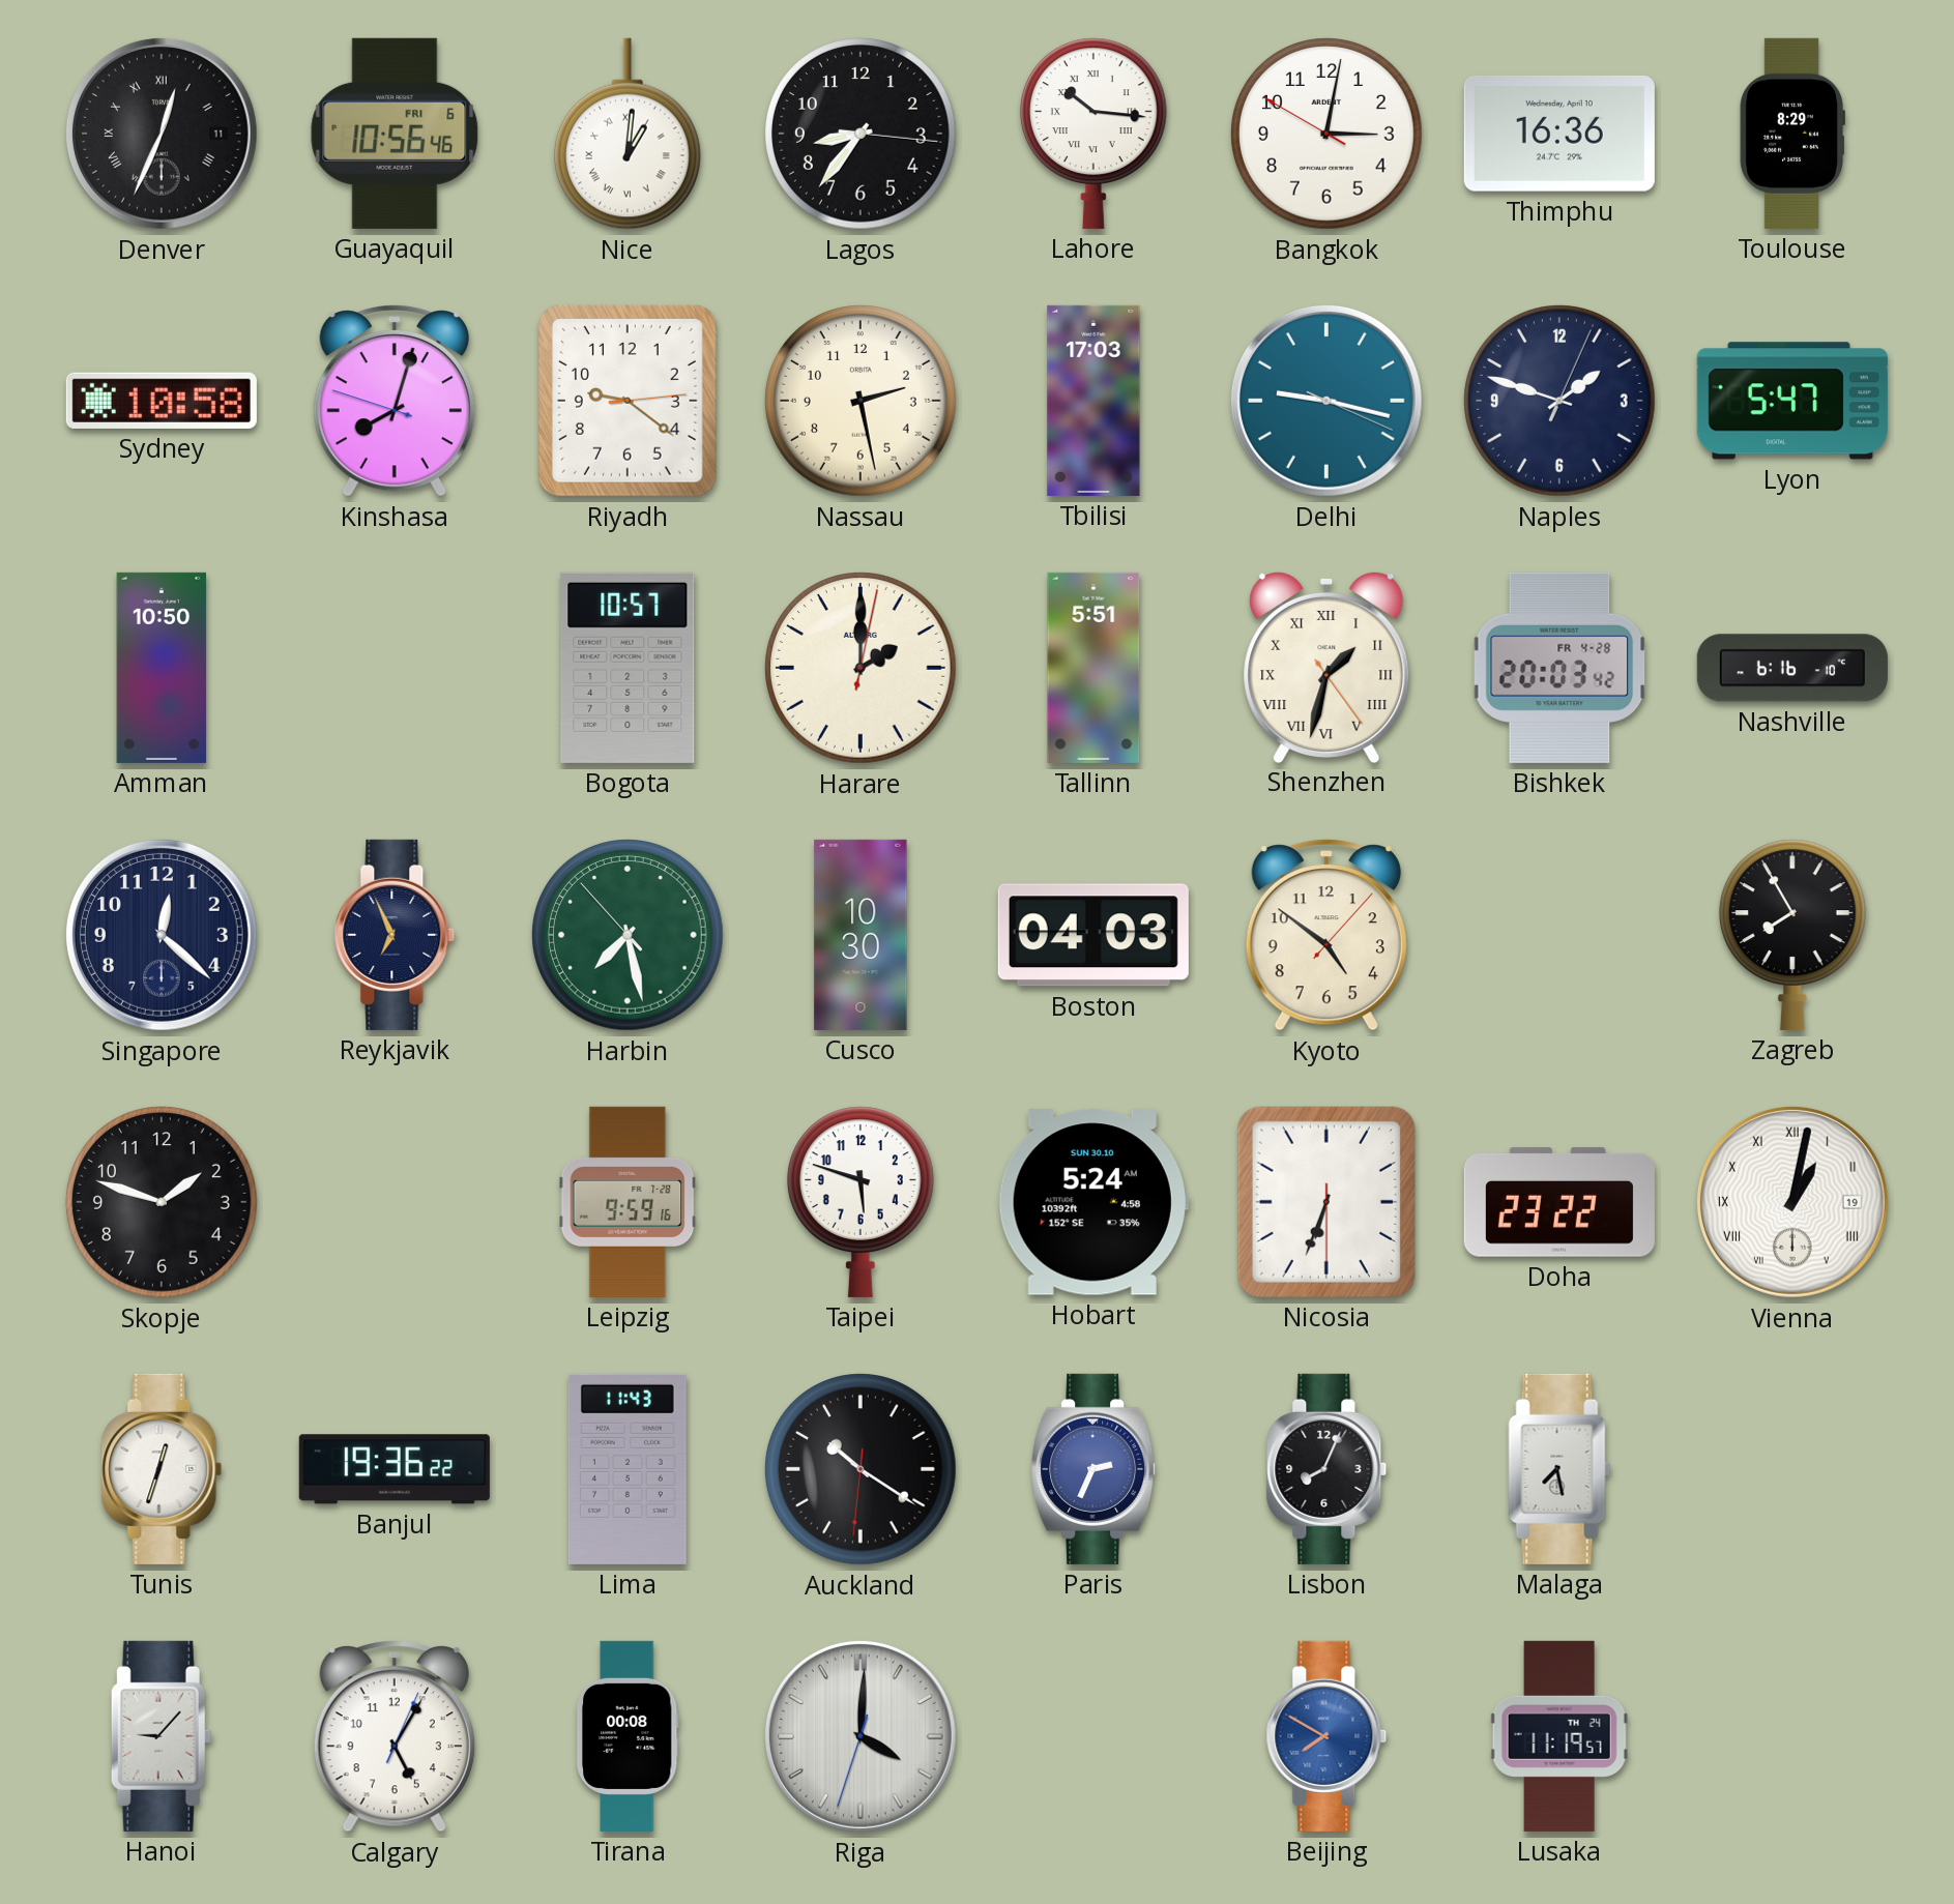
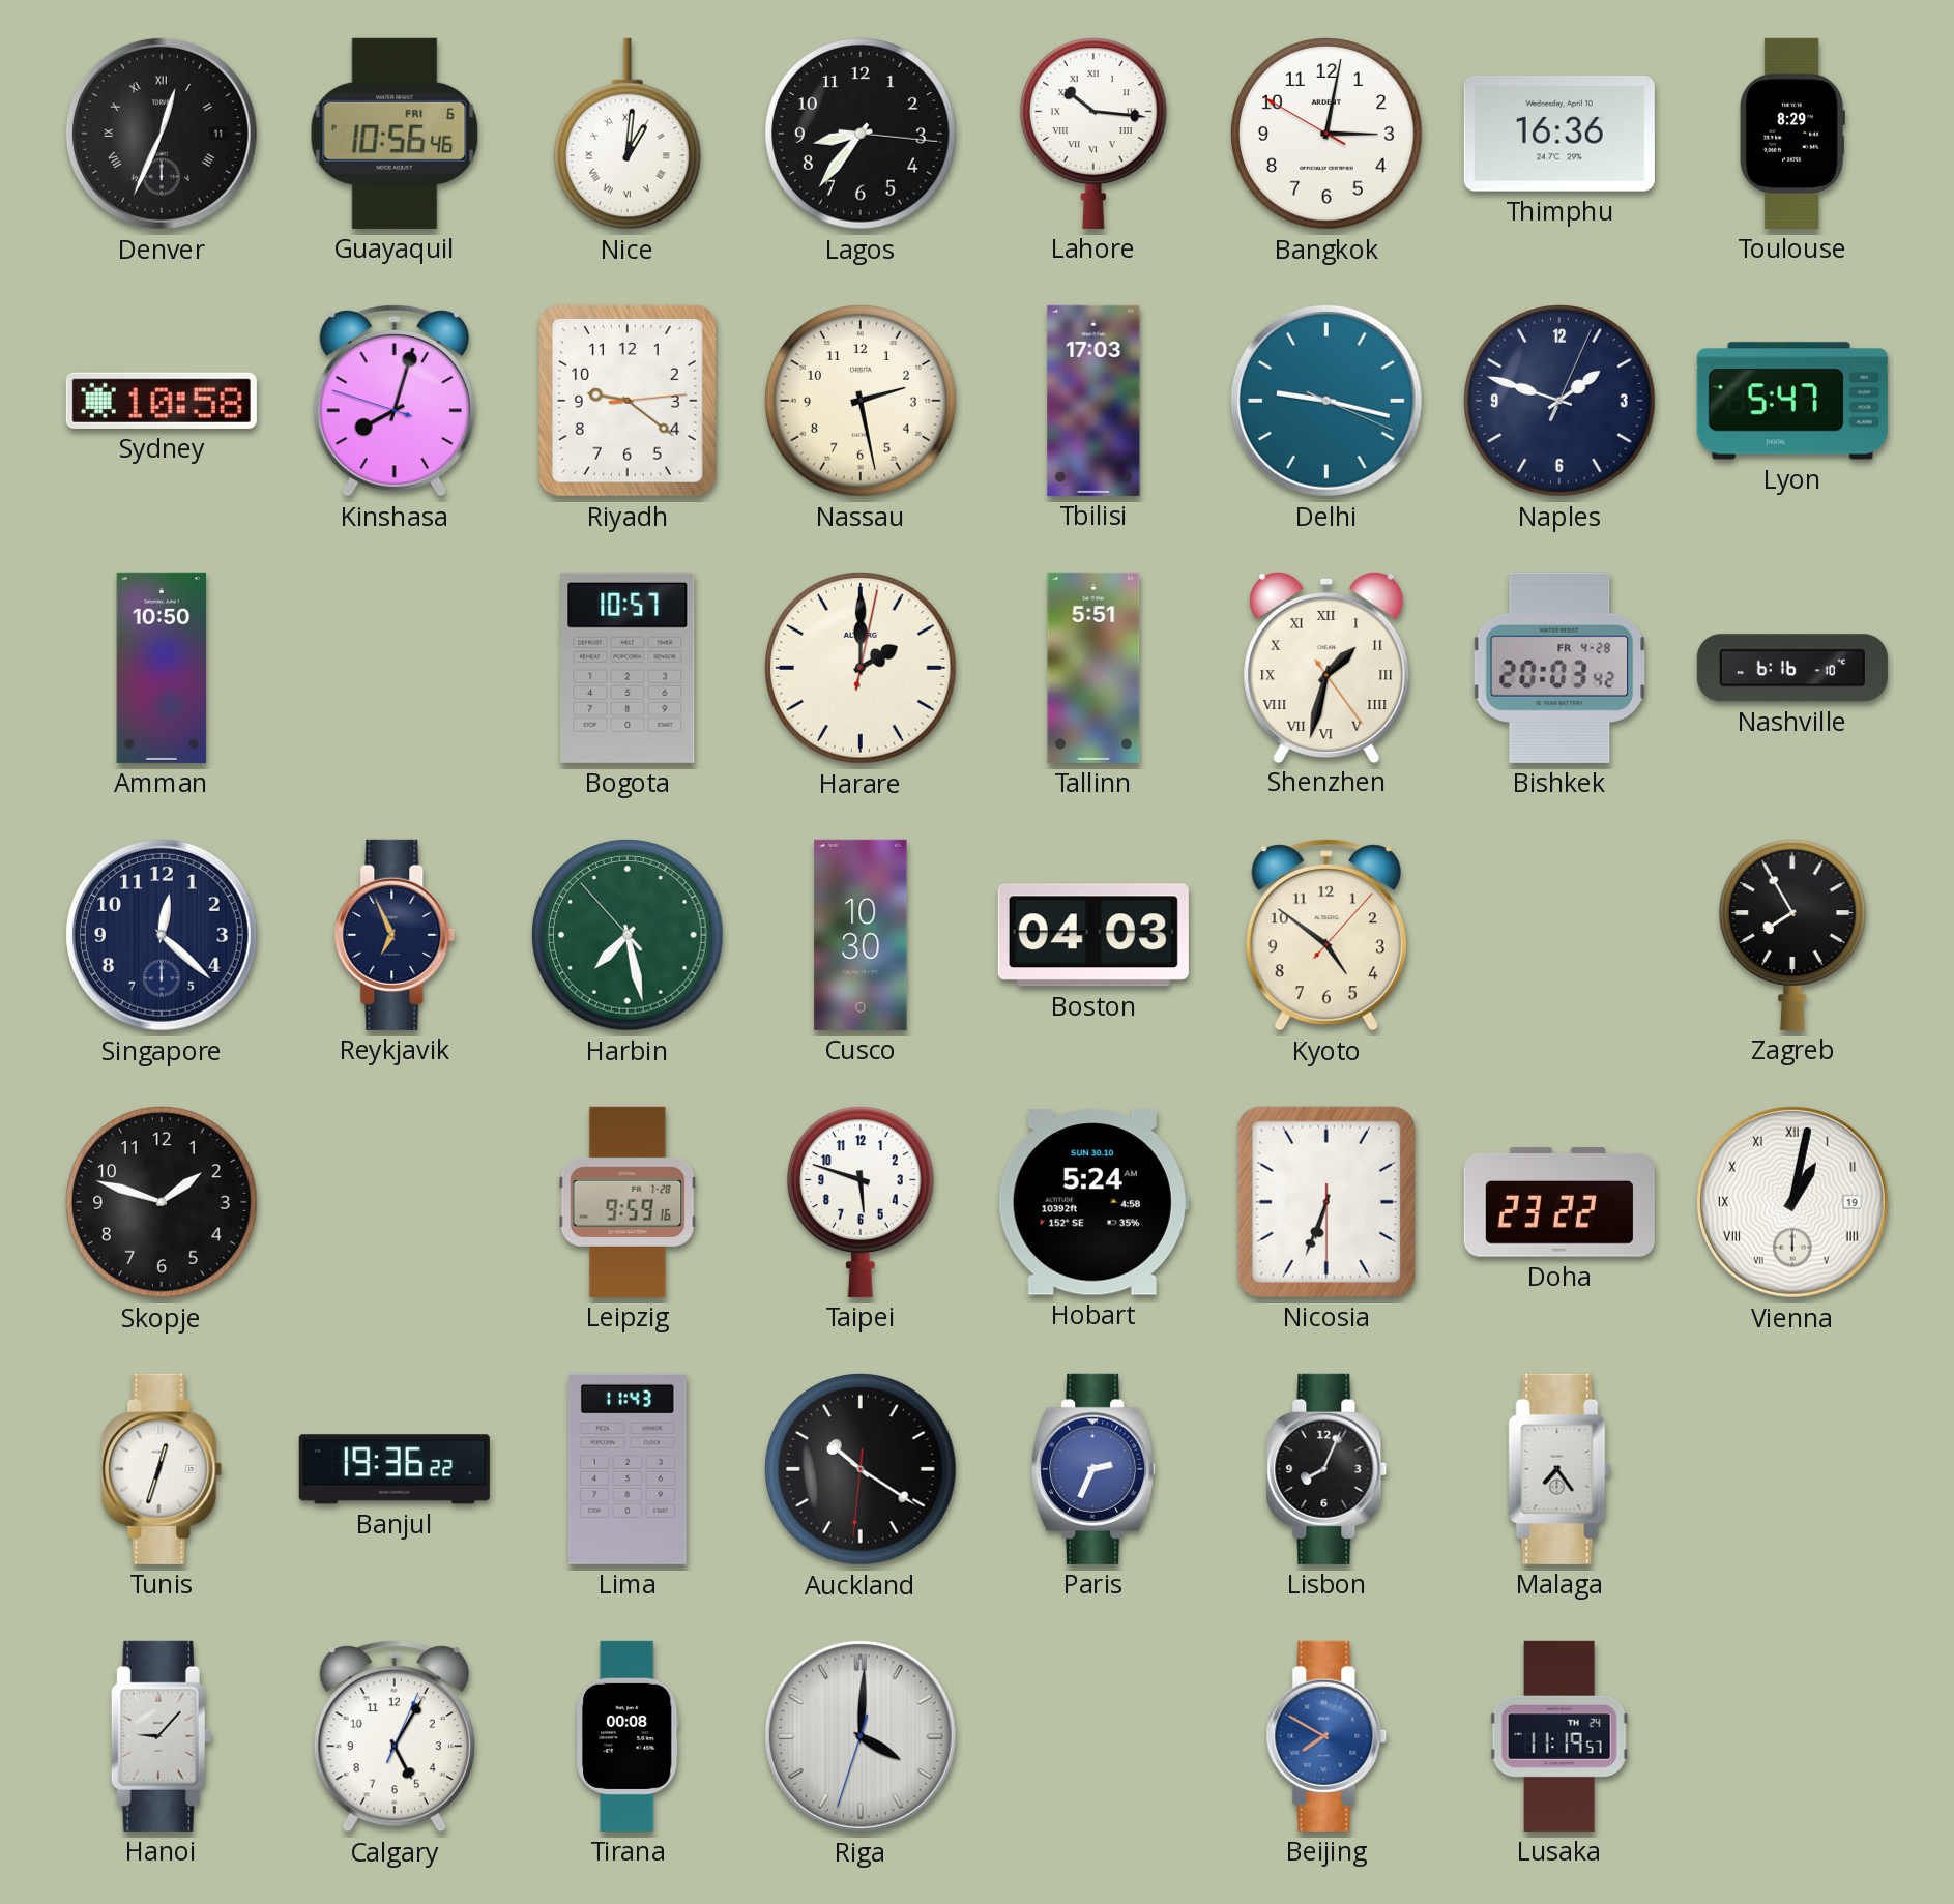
Malaga: 7:28 -> 7:24 (1559, 1469)
